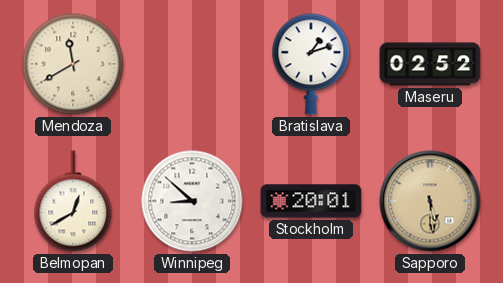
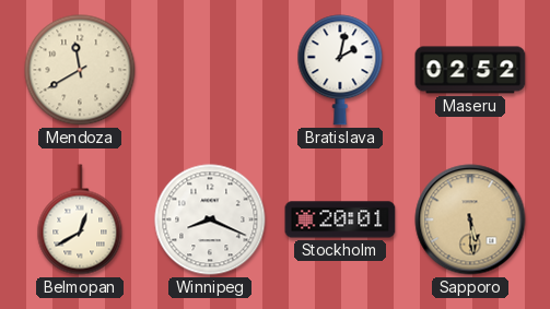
Bratislava: 1:12 -> 2:02 (340, 70)
Winnipeg: 8:52 -> 8:19 (210, 219)
